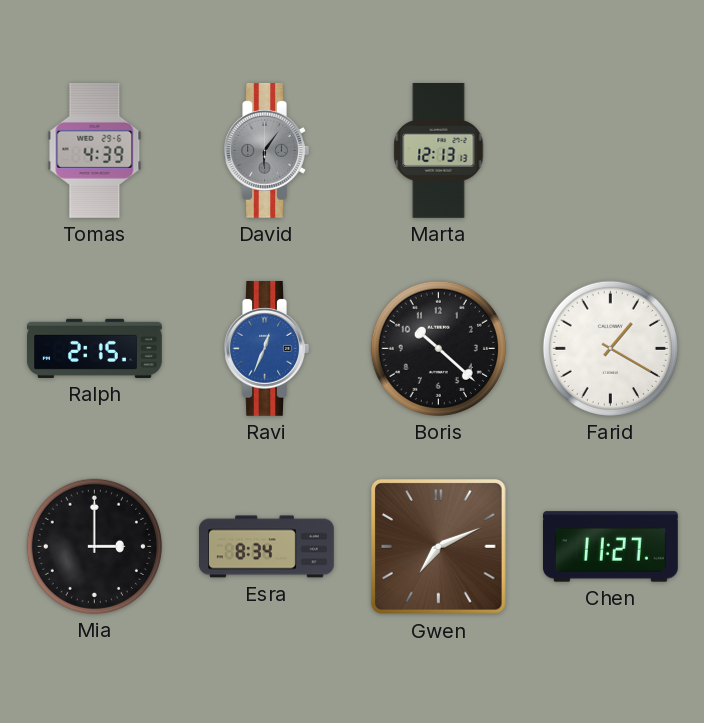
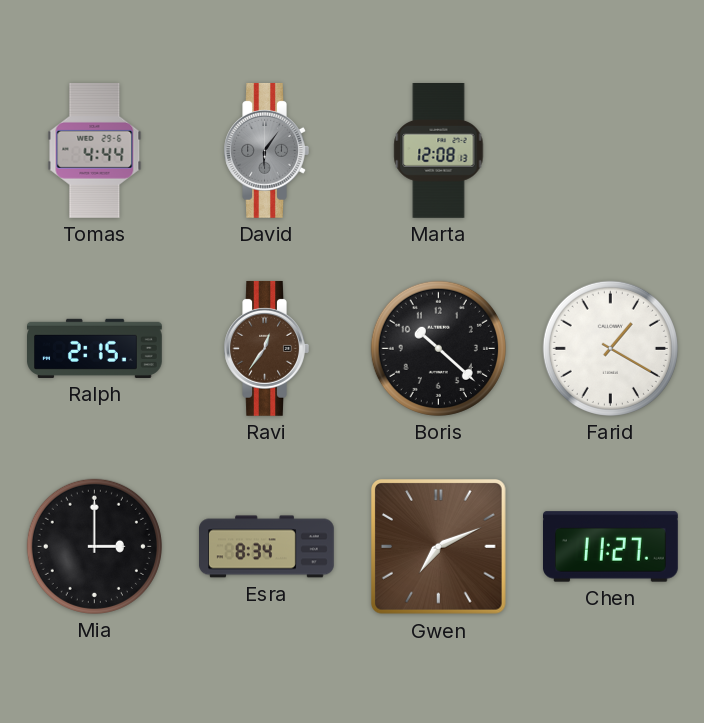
Tomas: 4:39 -> 4:44 (95, 150)
Marta: 12:13 -> 12:08 (439, 151)
Ravi: 12:34 -> 12:36 (266, 348)
Ravi dial: blue -> brown (266, 348)
